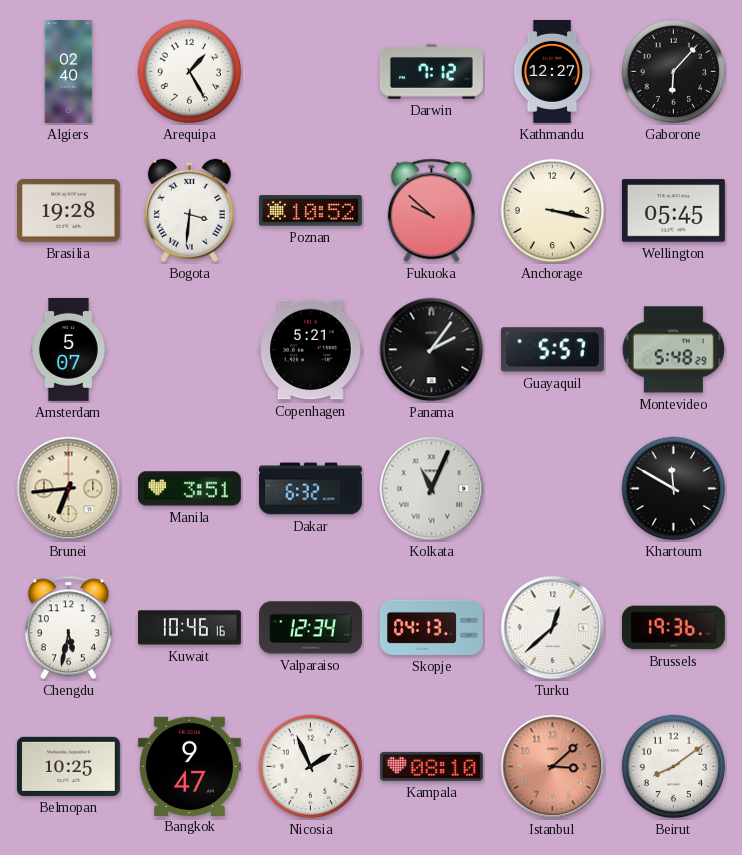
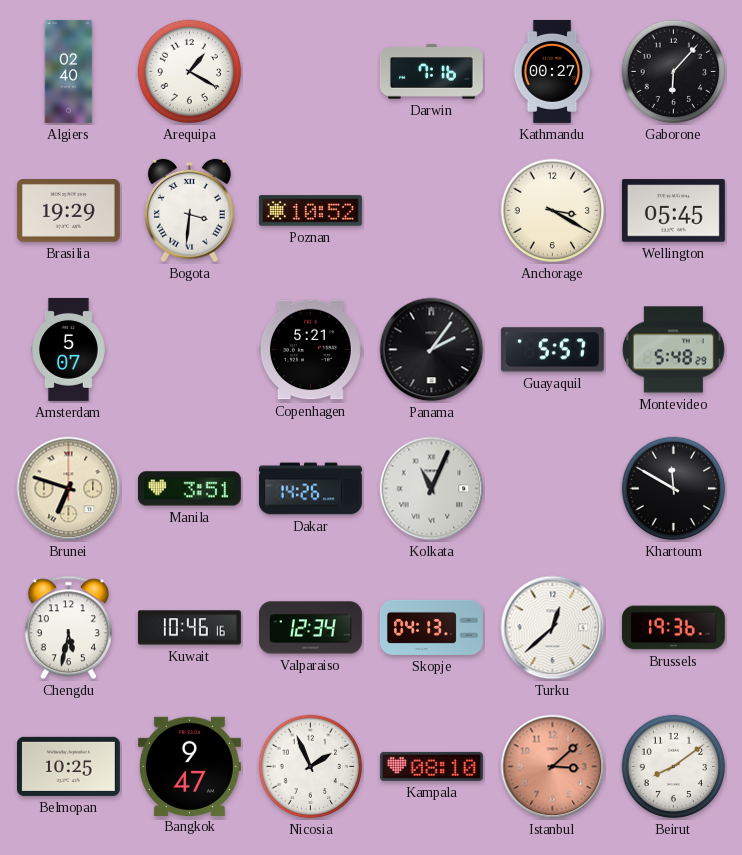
Arequipa: 1:25 -> 1:20 (190, 72)
Darwin: 7:12 -> 7:16 (431, 72)
Kathmandu: 12:27 -> 00:27 (552, 71)
Brasilia: 19:28 -> 19:29 (68, 211)
Fukuoka: 9:52 -> none (431, 211)
Anchorage: 3:17 -> 3:20 (553, 211)
Brunei: 6:44 -> 6:48 (69, 489)
Dakar: 6:32 -> 14:26 (310, 489)
